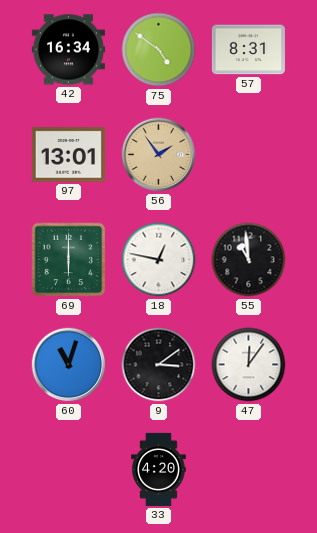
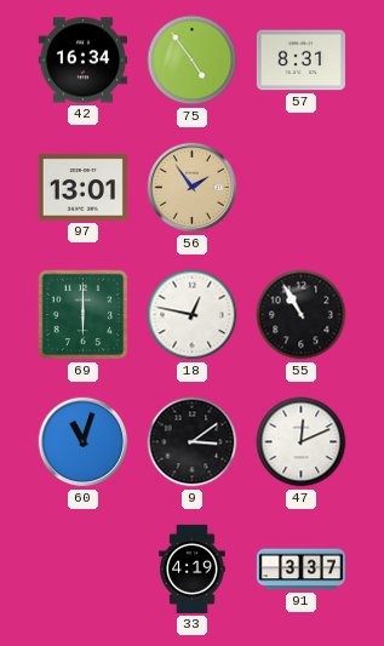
75: 4:51 -> 4:54 (193, 61)
55: 10:59 -> 10:55 (302, 315)
47: 12:06 -> 12:11 (302, 442)
33: 4:20 -> 4:19 (193, 568)
91: none -> 3:37 (300, 570)
